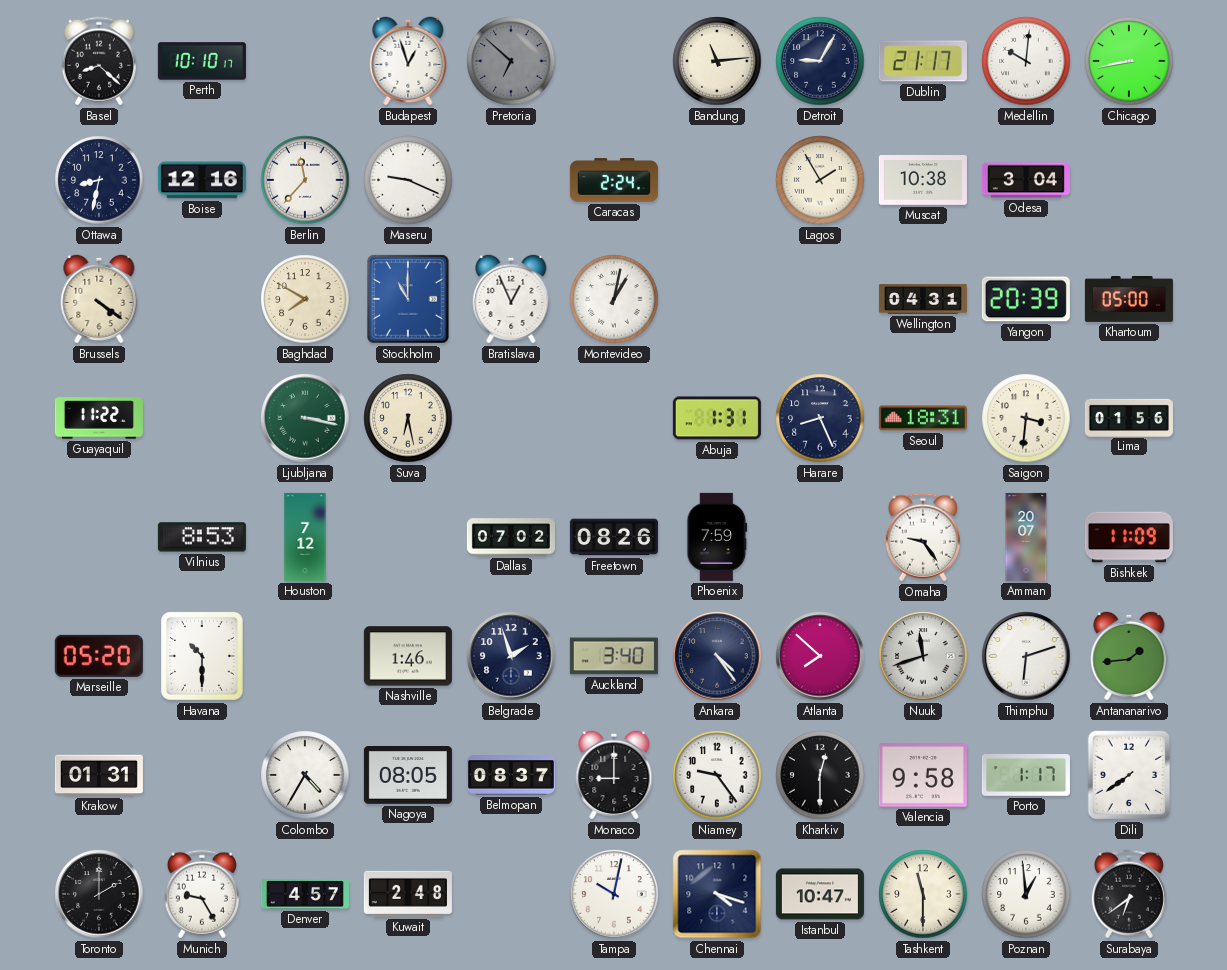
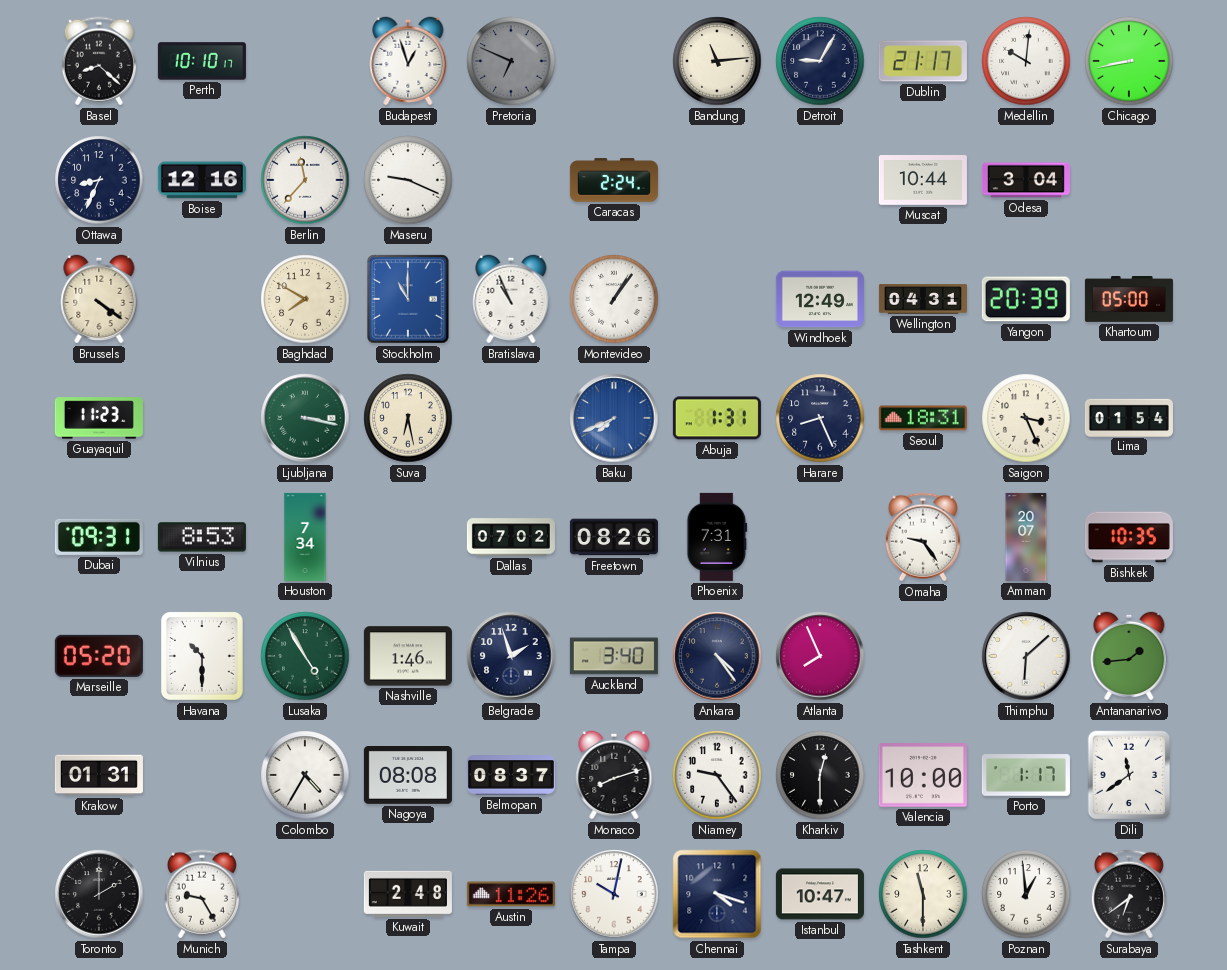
Pretoria: 6:52 -> 6:49 (511, 61)
Ottawa: 8:32 -> 8:34 (99, 180)
Lagos: 1:55 -> none (820, 180)
Muscat: 10:38 -> 10:44 (923, 181)
Bratislava: 12:56 -> 10:56 (511, 299)
Montevideo: 1:02 -> 1:06 (614, 299)
Windhoek: none -> 12:49 (820, 299)
Guayaquil: 11:22 -> 11:23 (99, 418)
Baku: none -> 7:41 (614, 418)
Saigon: 3:31 -> 3:26 (1026, 418)
Lima: 01:56 -> 01:54 (1129, 417)
Dubai: none -> 09:31 (99, 537)
Houston: 7:12 -> 7:34 (305, 537)
Phoenix: 7:59 -> 7:31 (717, 537)
Bishkek: 11:09 -> 10:35 (1129, 537)
Lusaka: none -> 4:55 (305, 656)
Atlanta: 7:52 -> 7:56 (820, 656)
Nuuk: 11:42 -> none (923, 656)
Thimphu: 6:12 -> 6:08 (1026, 656)
Nagoya: 08:05 -> 08:08 (408, 776)
Monaco: 9:00 -> 8:12 (614, 775)
Valencia: 9:58 -> 10:00 (923, 775)
Dili: 7:39 -> 11:39 (1129, 775)
Denver: 4:57 -> none (305, 894)
Austin: none -> 11:26 (511, 894)
